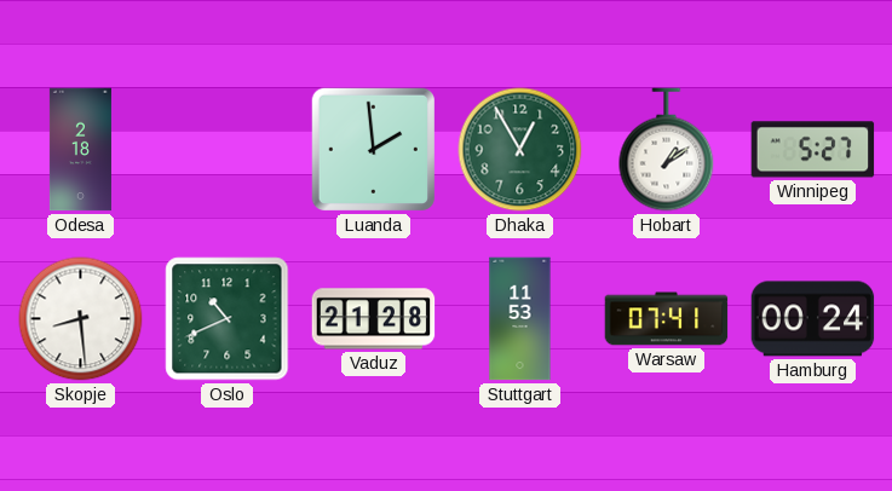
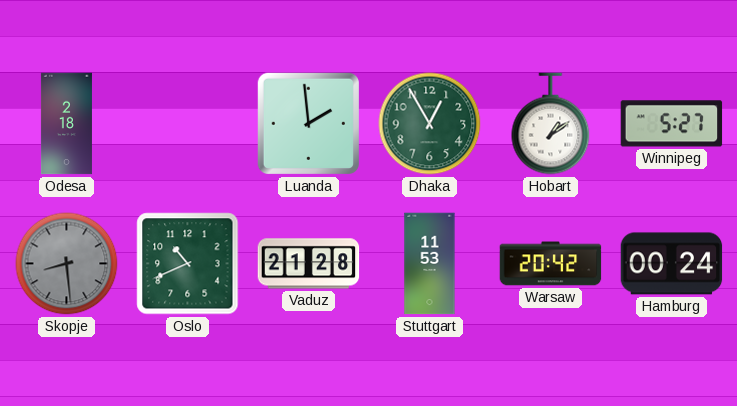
Skopje dial: white -> grey (67, 264)
Warsaw: 07:41 -> 20:42 (551, 264)
